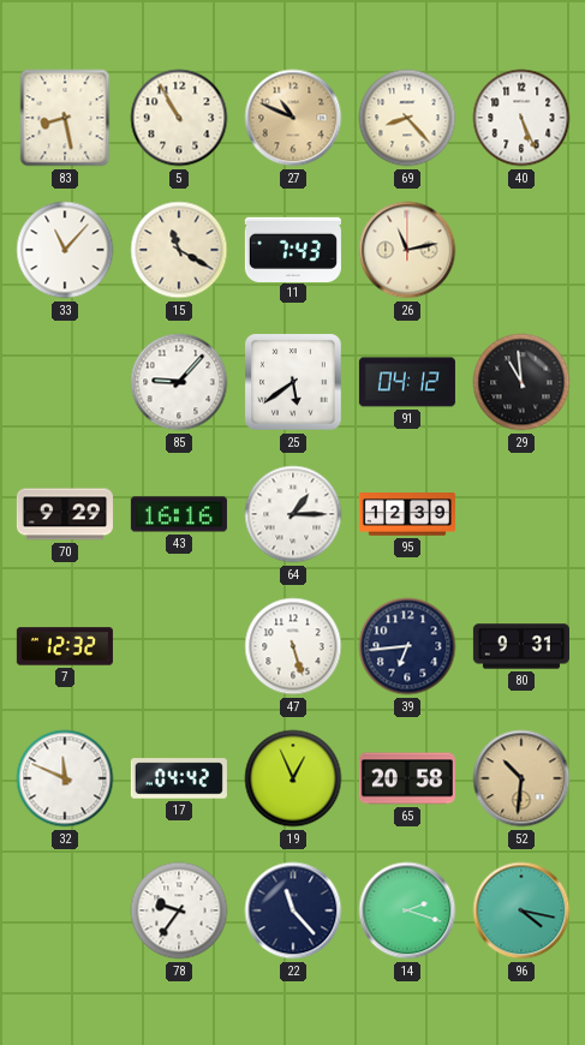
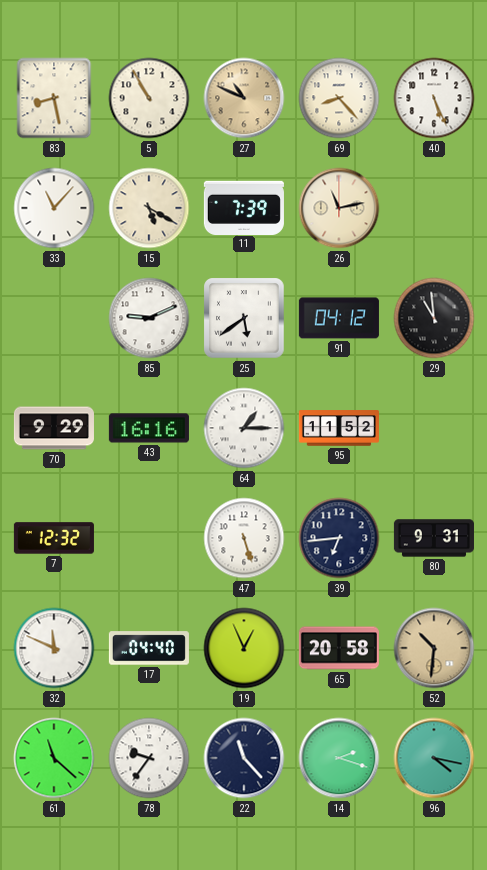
15: 11:20 -> 5:20 (149, 208)
11: 7:43 -> 7:39 (244, 207)
85: 9:07 -> 9:11 (149, 318)
95: 12:39 -> 11:52 (339, 428)
17: 04:42 -> 04:40 (149, 648)
61: none -> 11:22 (54, 758)
